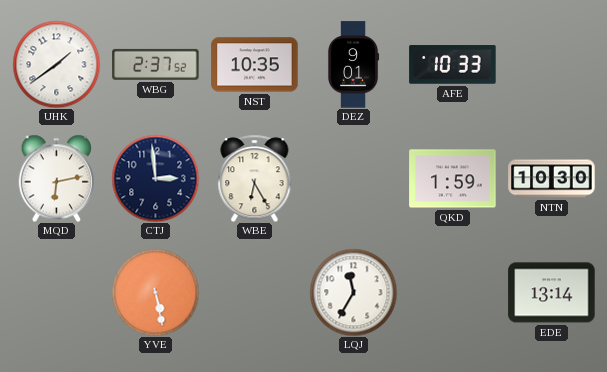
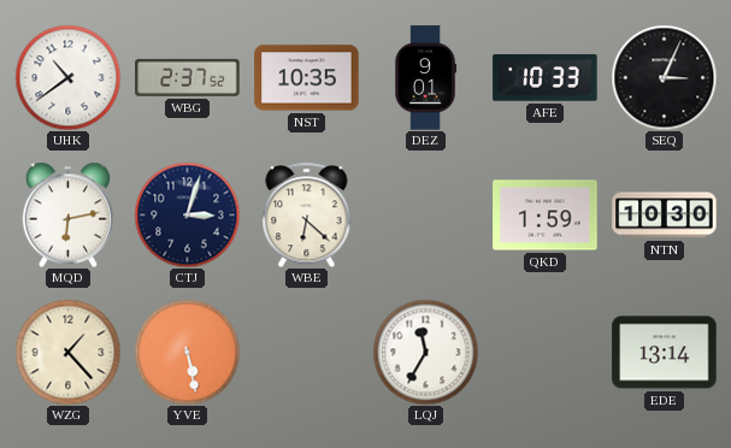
UHK: 1:39 -> 10:39 (67, 77)
SEQ: none -> 3:04 (664, 77)
CTJ: 2:59 -> 3:03 (187, 214)
WBE: 6:25 -> 6:22 (307, 214)
WZG: none -> 1:23 (67, 352)
